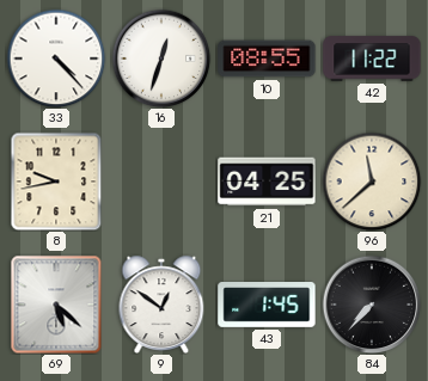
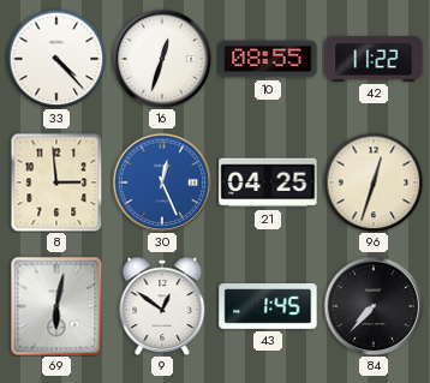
8: 9:43 -> 2:59 (56, 182)
30: none -> 12:26 (162, 182)
96: 11:38 -> 12:33 (374, 182)
69: 5:22 -> 6:02 (56, 306)
